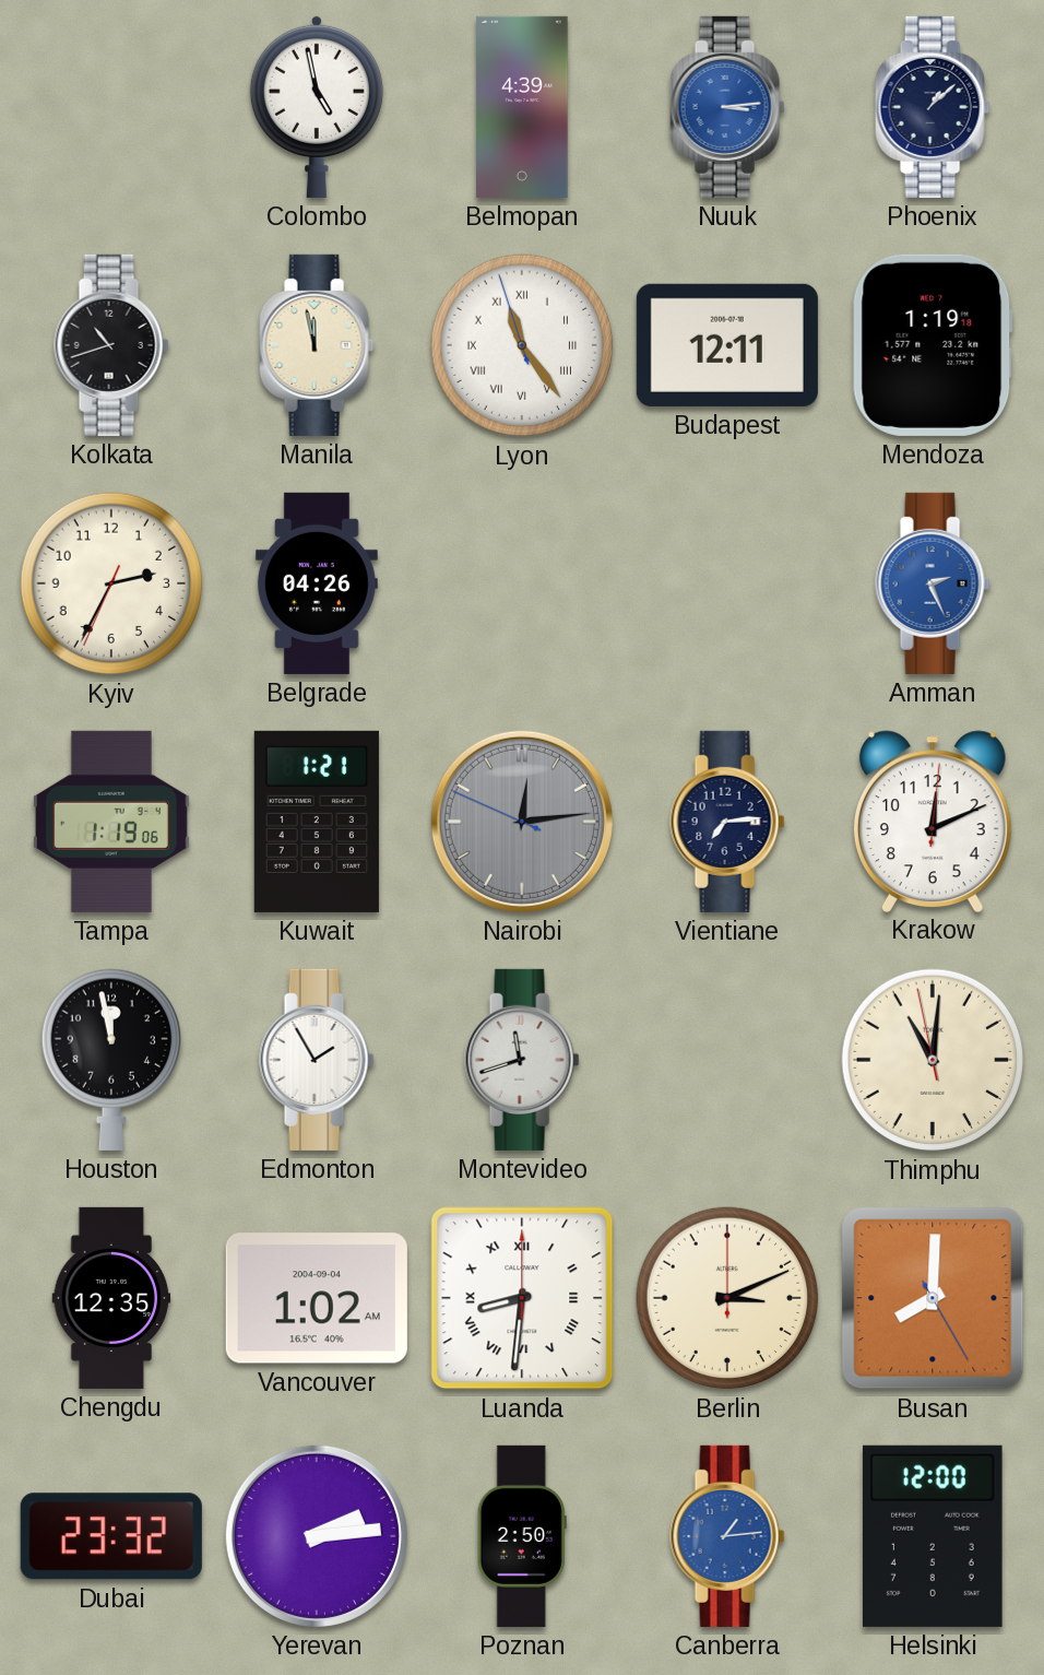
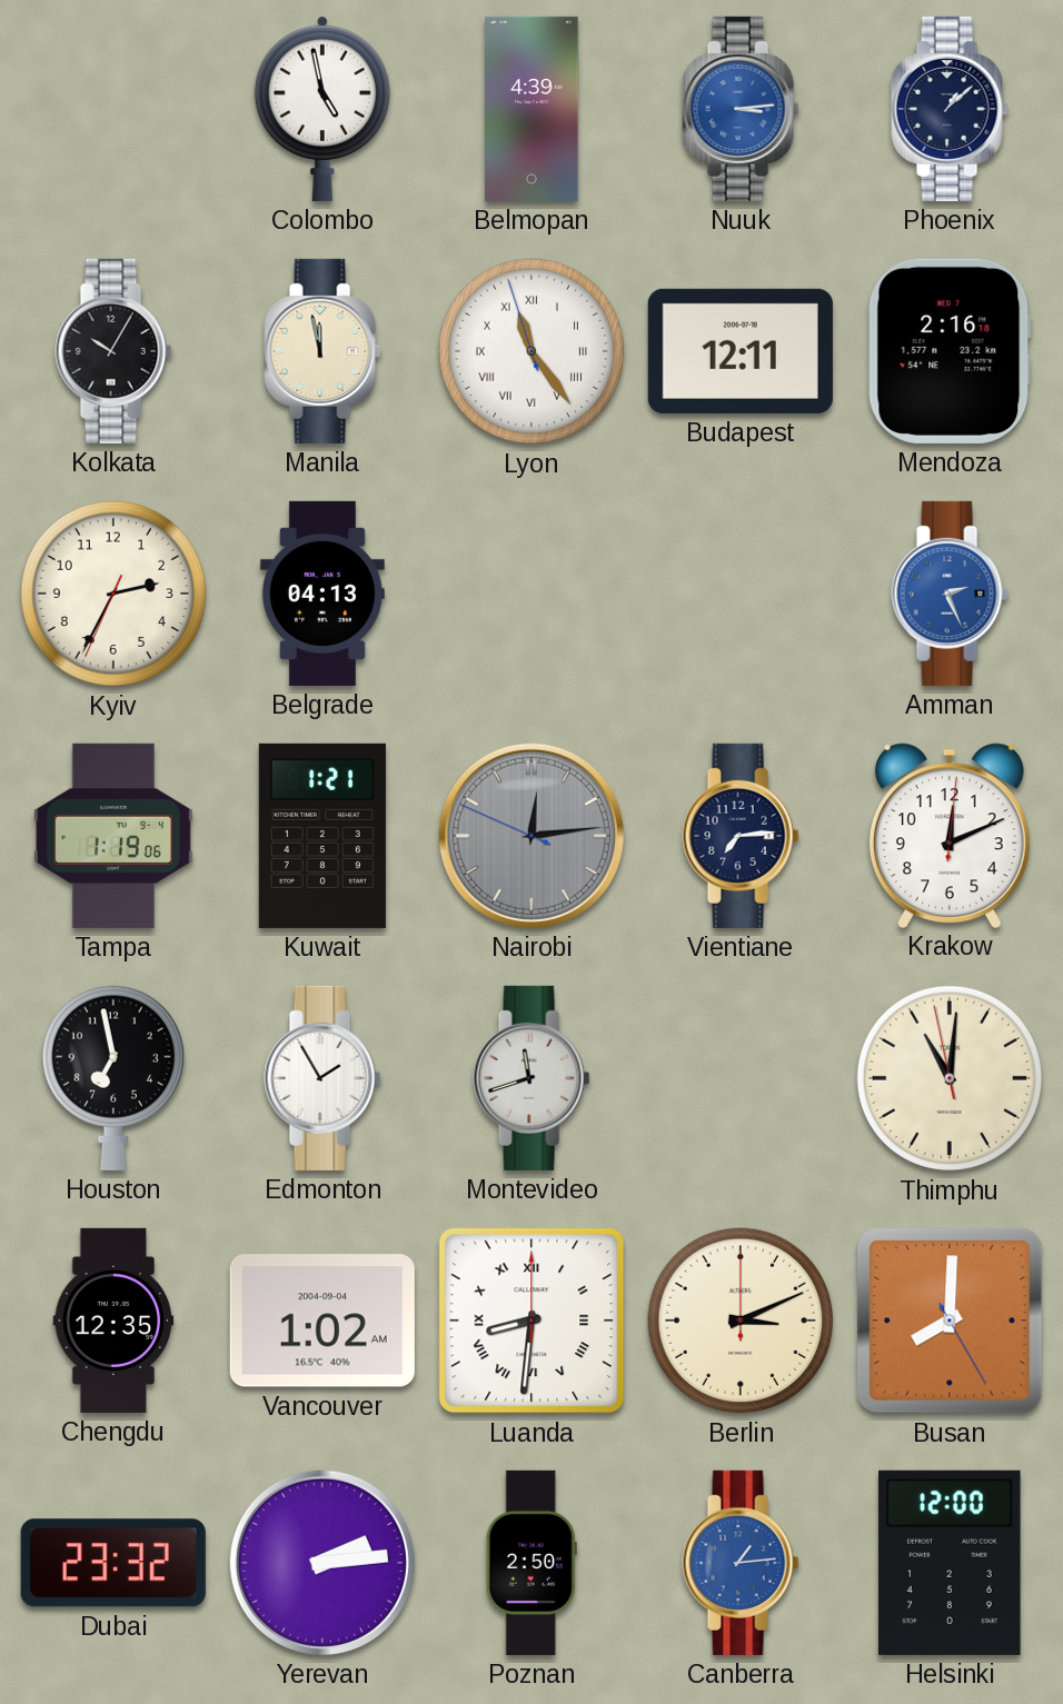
Kolkata: 10:42 -> 10:05 (113, 351)
Mendoza: 1:19 -> 2:16 (950, 351)
Belgrade: 04:26 -> 04:13 (322, 594)
Houston: 11:58 -> 6:58 (112, 1078)
